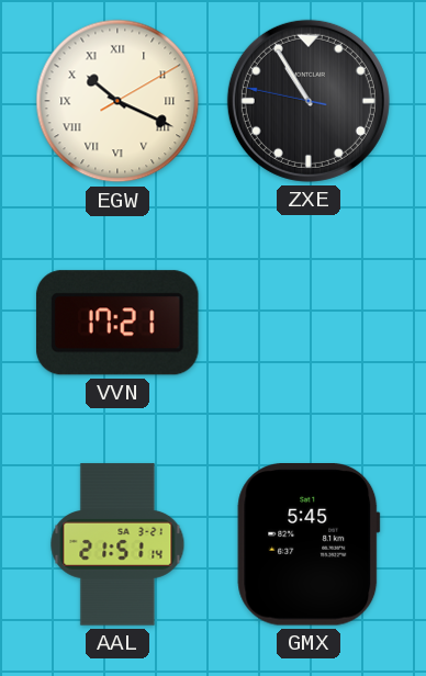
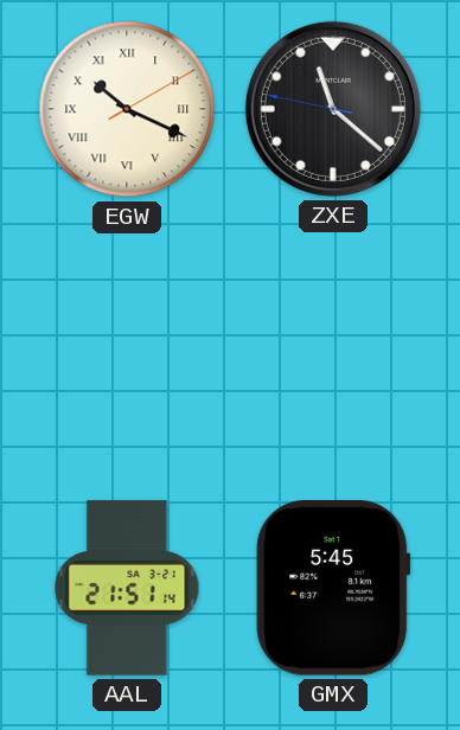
ZXE: 10:54 -> 11:21 (333, 109)
VVN: 17:21 -> none (117, 323)
